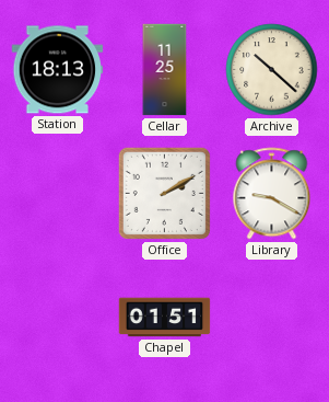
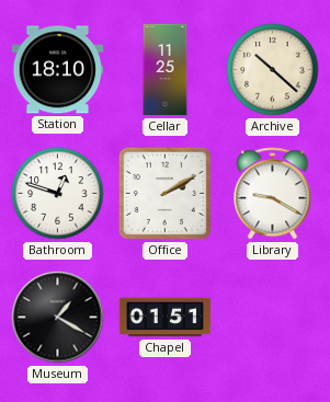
Station: 18:13 -> 18:10 (58, 70)
Bathroom: none -> 12:48 (58, 194)
Museum: none -> 1:20 (58, 318)
